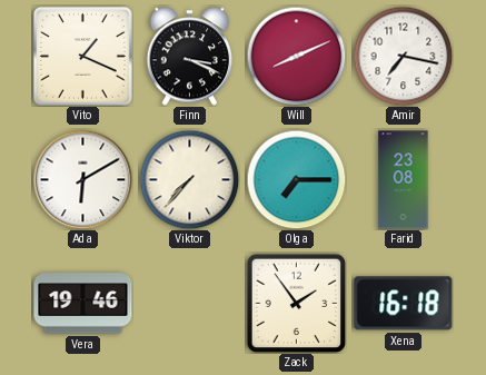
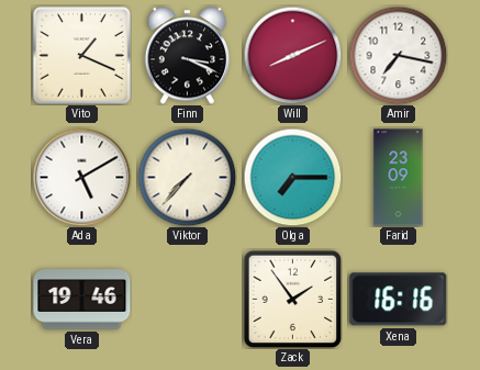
Ada: 6:10 -> 5:10 (81, 177)
Farid: 23:08 -> 23:09 (399, 178)
Xena: 16:18 -> 16:16 (399, 300)
